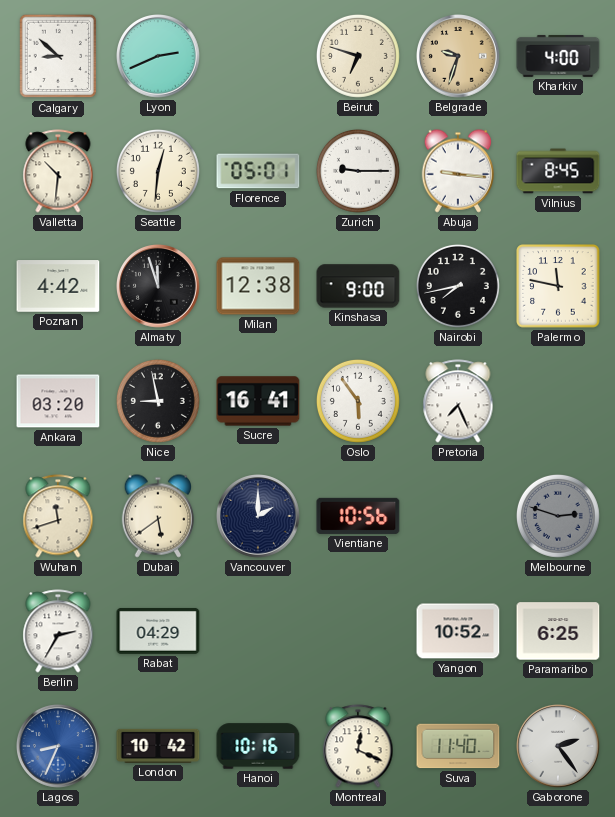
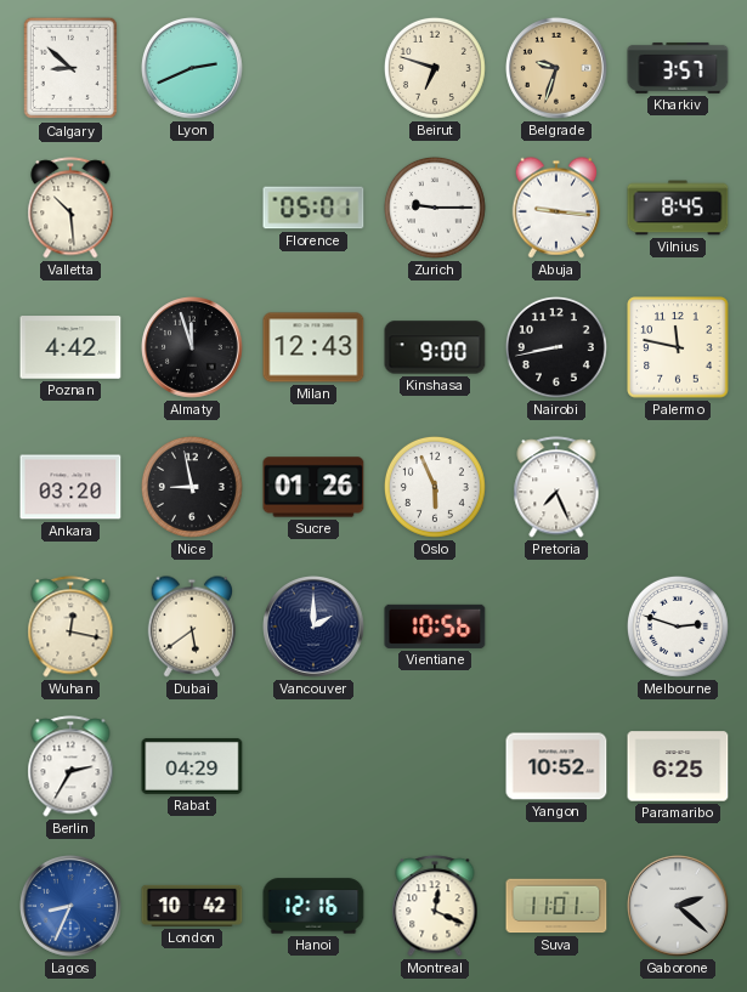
Kharkiv: 4:00 -> 3:57 (678, 68)
Valletta: 10:31 -> 10:29 (70, 208)
Seattle: 12:31 -> none (158, 171)
Milan: 12:38 -> 12:43 (313, 347)
Nairobi: 7:43 -> 8:43 (556, 347)
Sucre: 16:41 -> 01:26 (313, 487)
Oslo: 5:54 -> 5:56 (435, 487)
Wuhan: 11:42 -> 12:17 (70, 627)
Melbourne dial: grey -> white (678, 627)
Hanoi: 10:16 -> 12:16 (313, 906)
Suva: 11:40 -> 11:01 (556, 906)
Gaborone: 2:24 -> 2:22 (678, 906)
